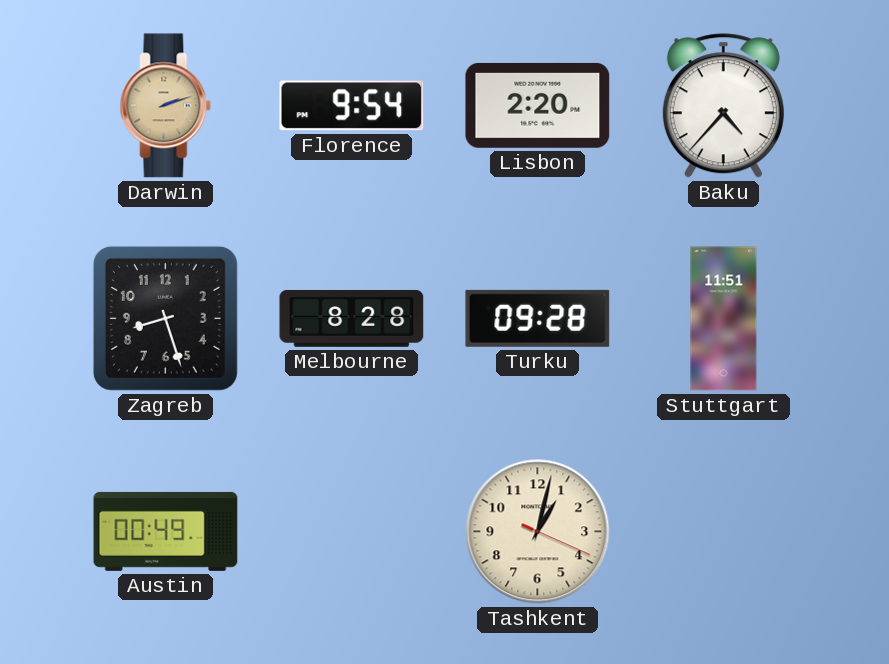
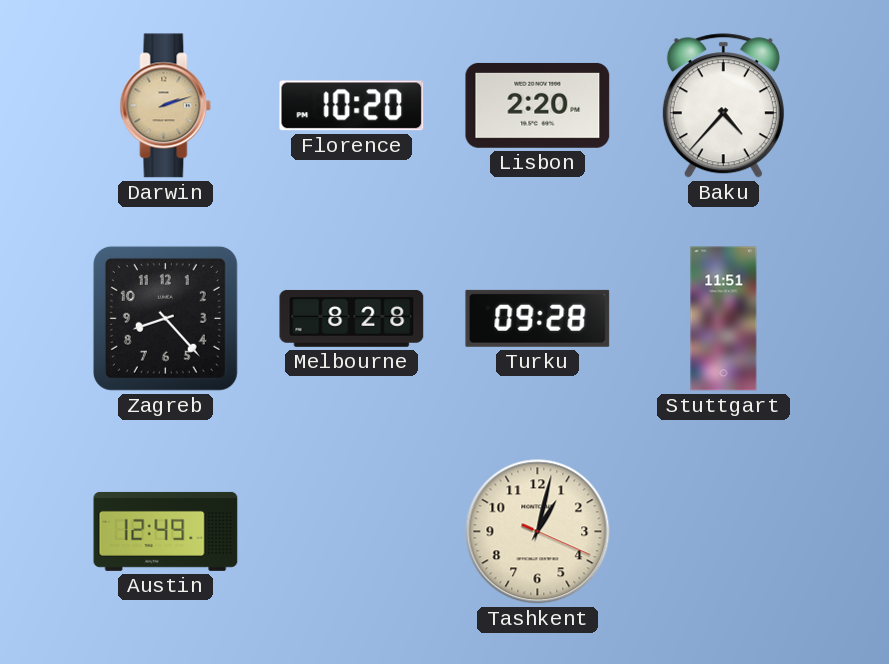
Florence: 9:54 -> 10:20 (352, 106)
Zagreb: 8:27 -> 8:23 (165, 318)
Austin: 00:49 -> 12:49 (166, 531)
